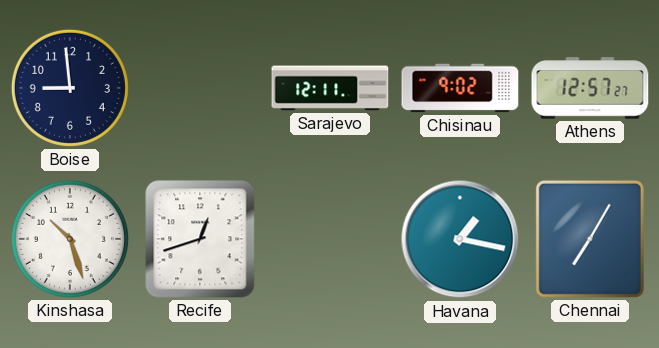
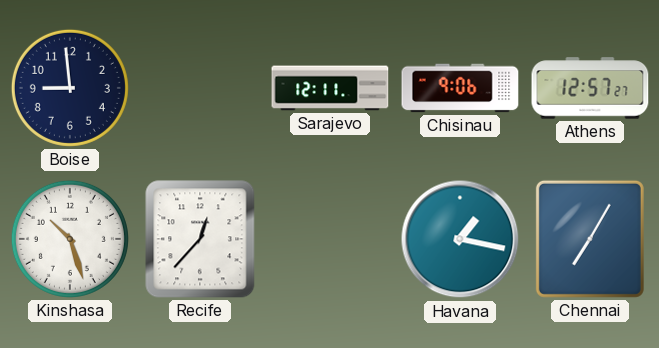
Chisinau: 9:02 -> 9:06 (460, 88)
Recife: 12:42 -> 12:37 (200, 239)
